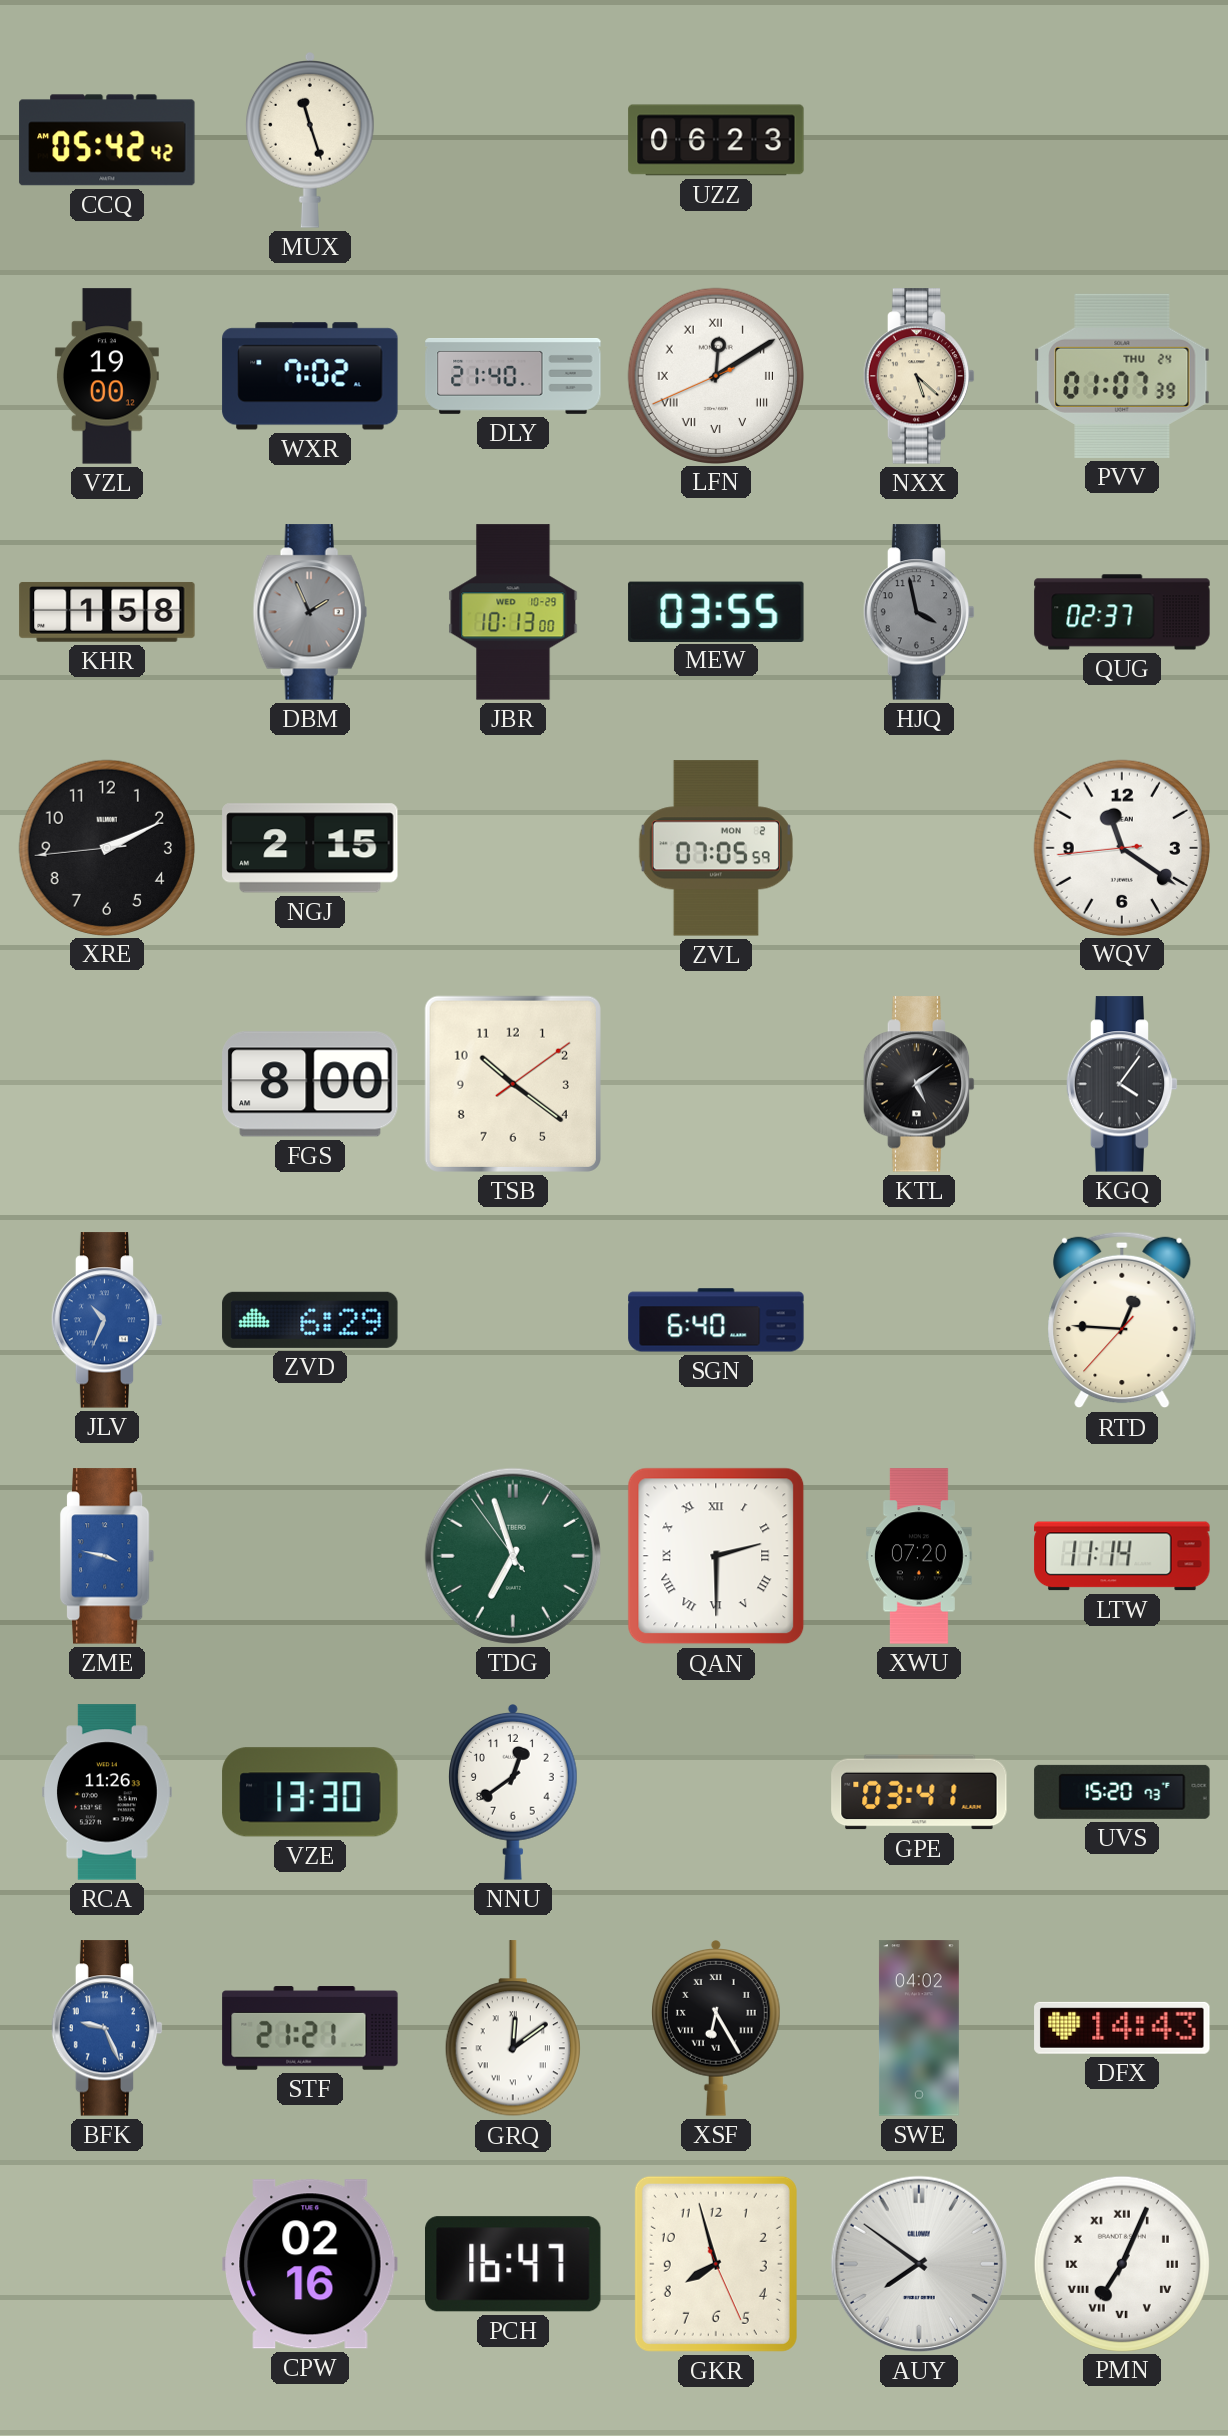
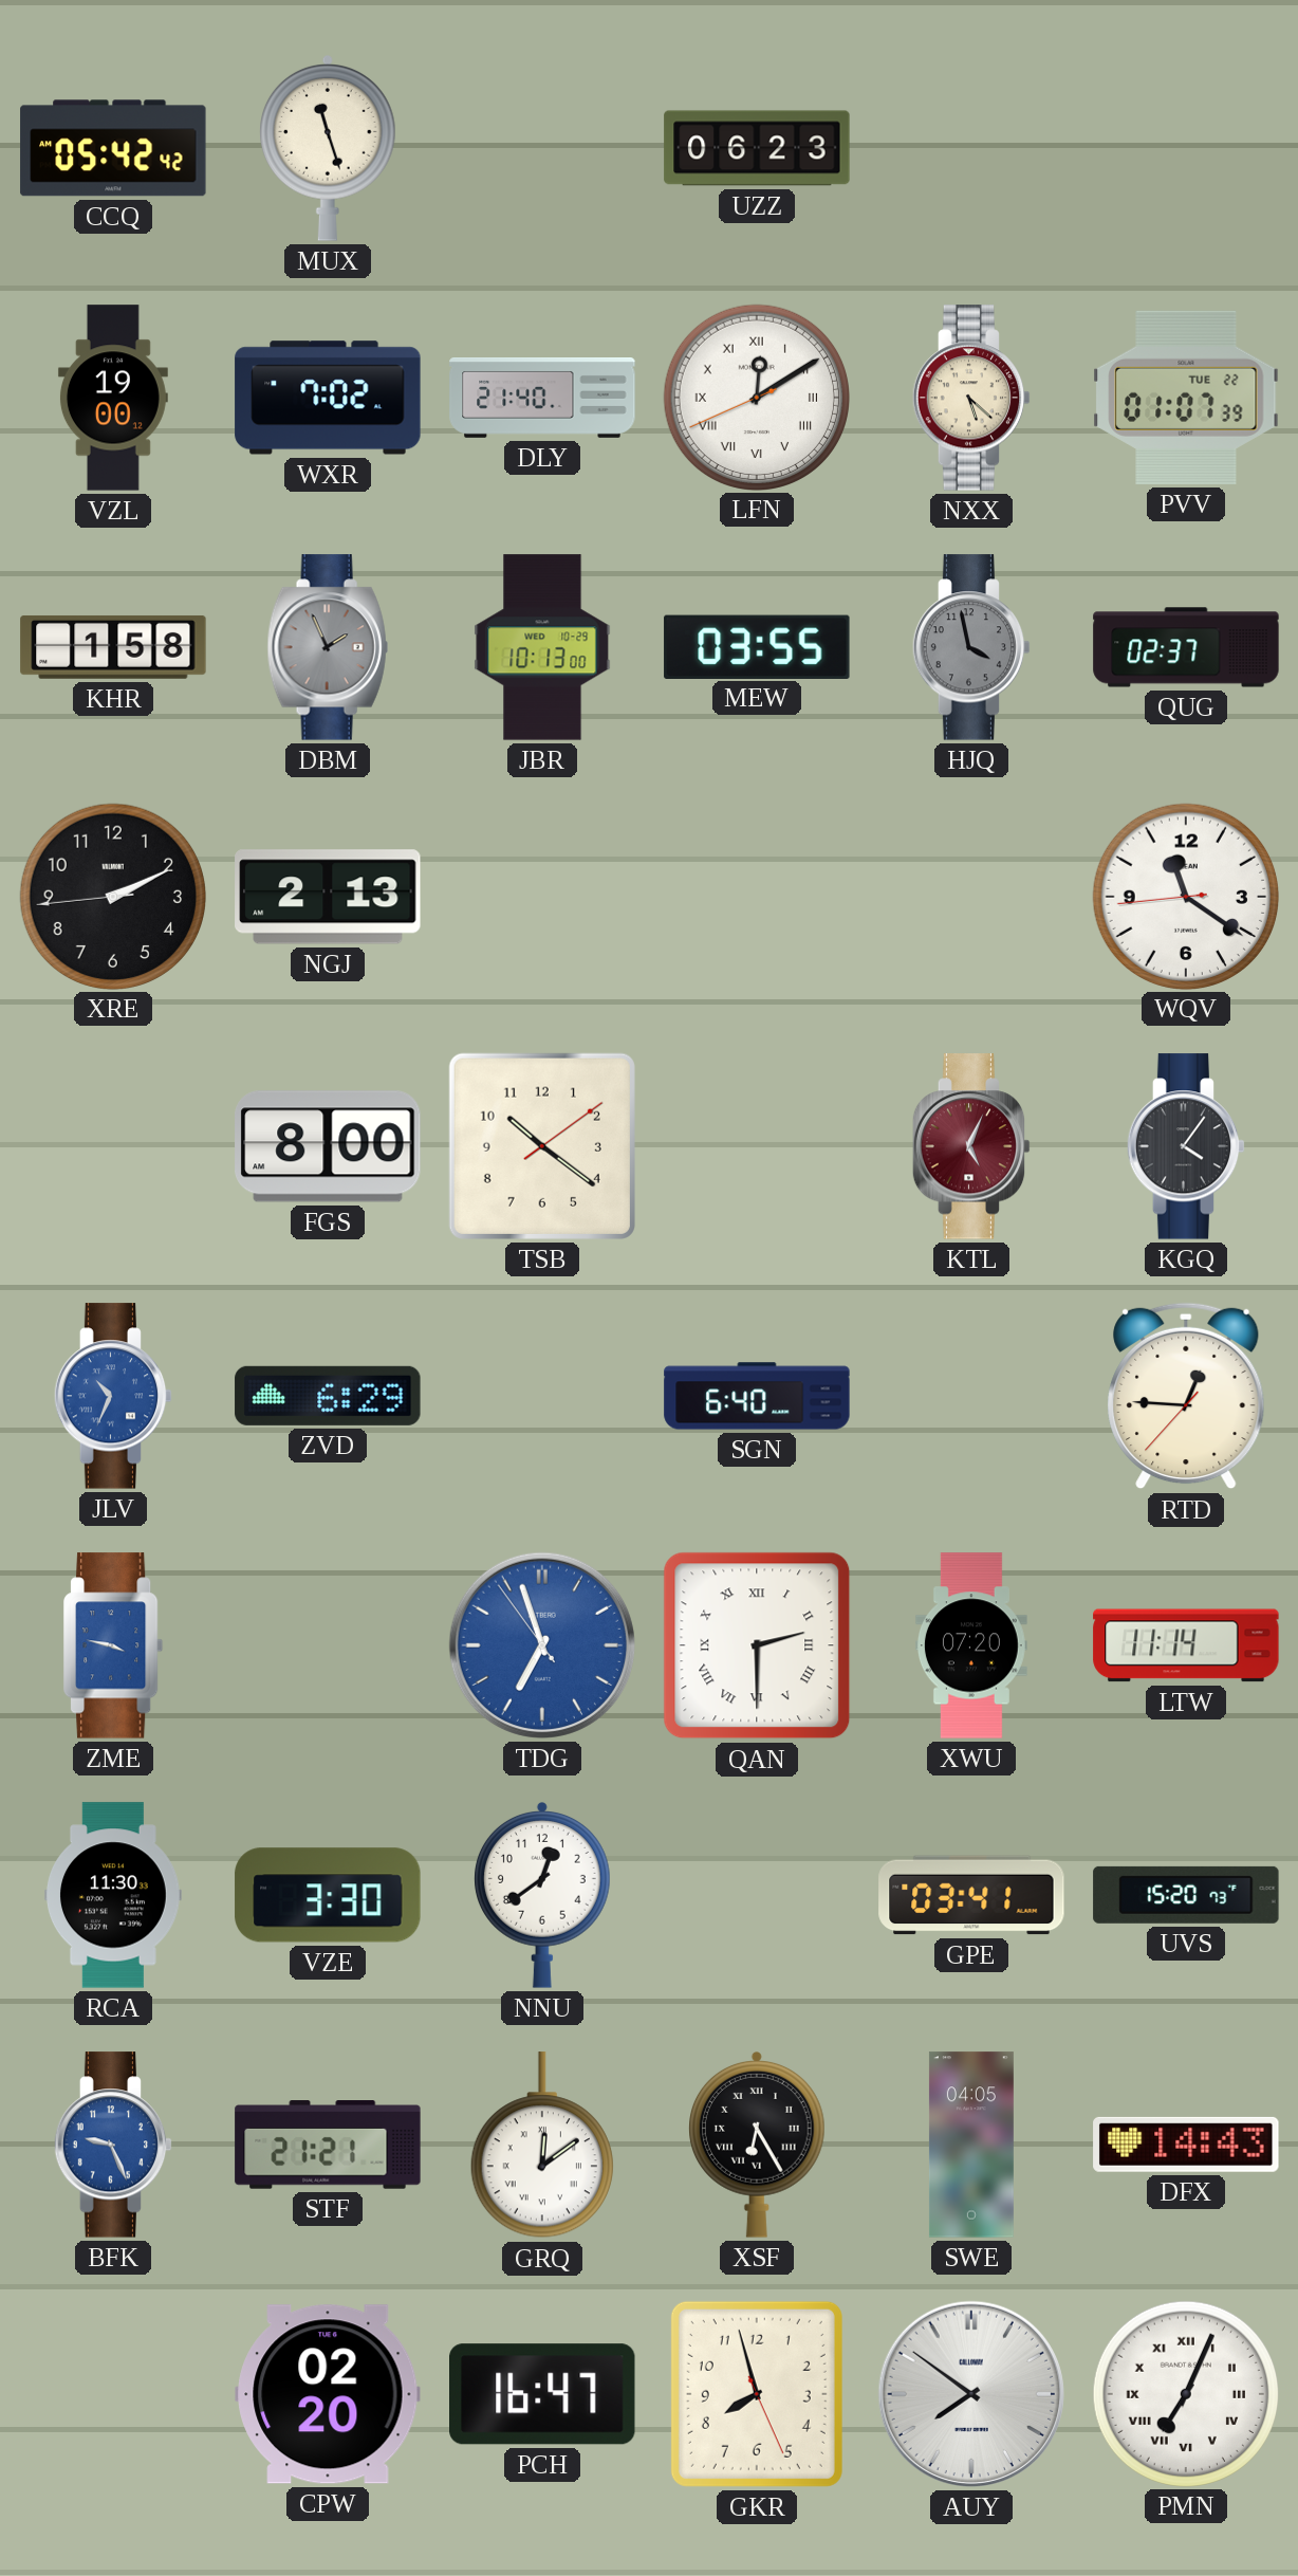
PVV date: THU 24 -> TUE 22 (1186, 398)
NGJ: 2:15 -> 2:13 (328, 897)
ZVL: 07:05 -> none (716, 848)
KTL: 5:09 -> 5:04 (971, 1146)
KTL dial: black -> burgundy (971, 1146)
TDG dial: green -> blue (542, 1645)
RCA: 11:26 -> 11:30 (114, 1895)
VZE: 13:30 -> 3:30 (328, 1895)
SWE: 04:02 -> 04:05 (971, 2145)
CPW: 02:16 -> 02:20 (328, 2394)
